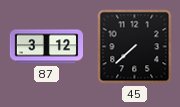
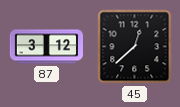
45: 7:38 -> 12:38 (135, 47)
